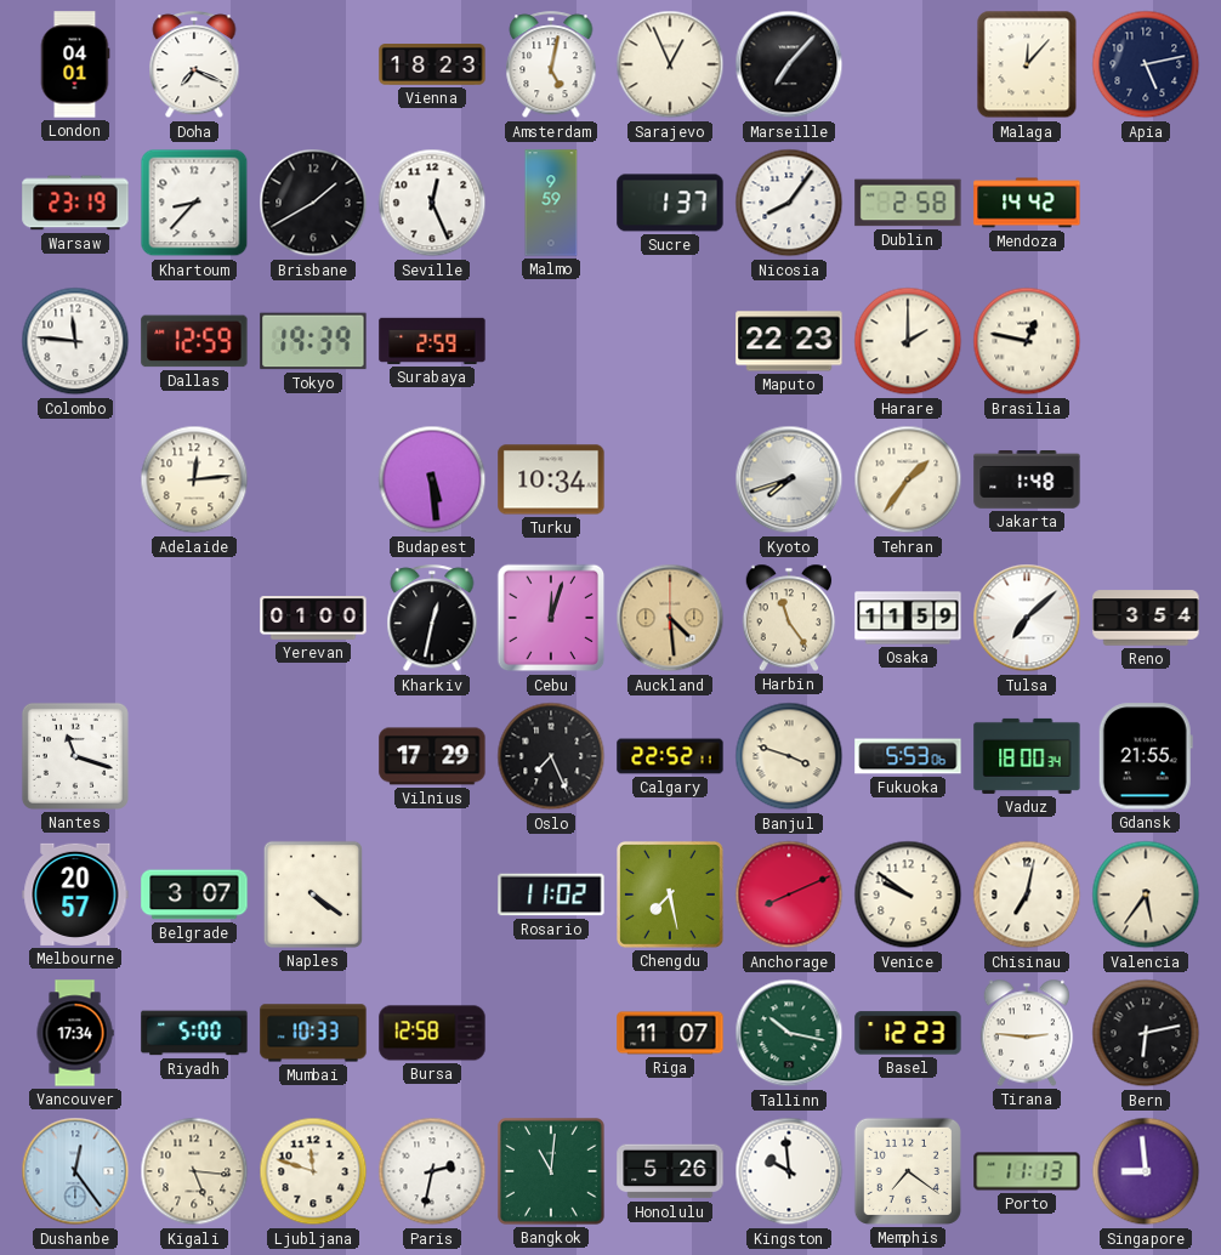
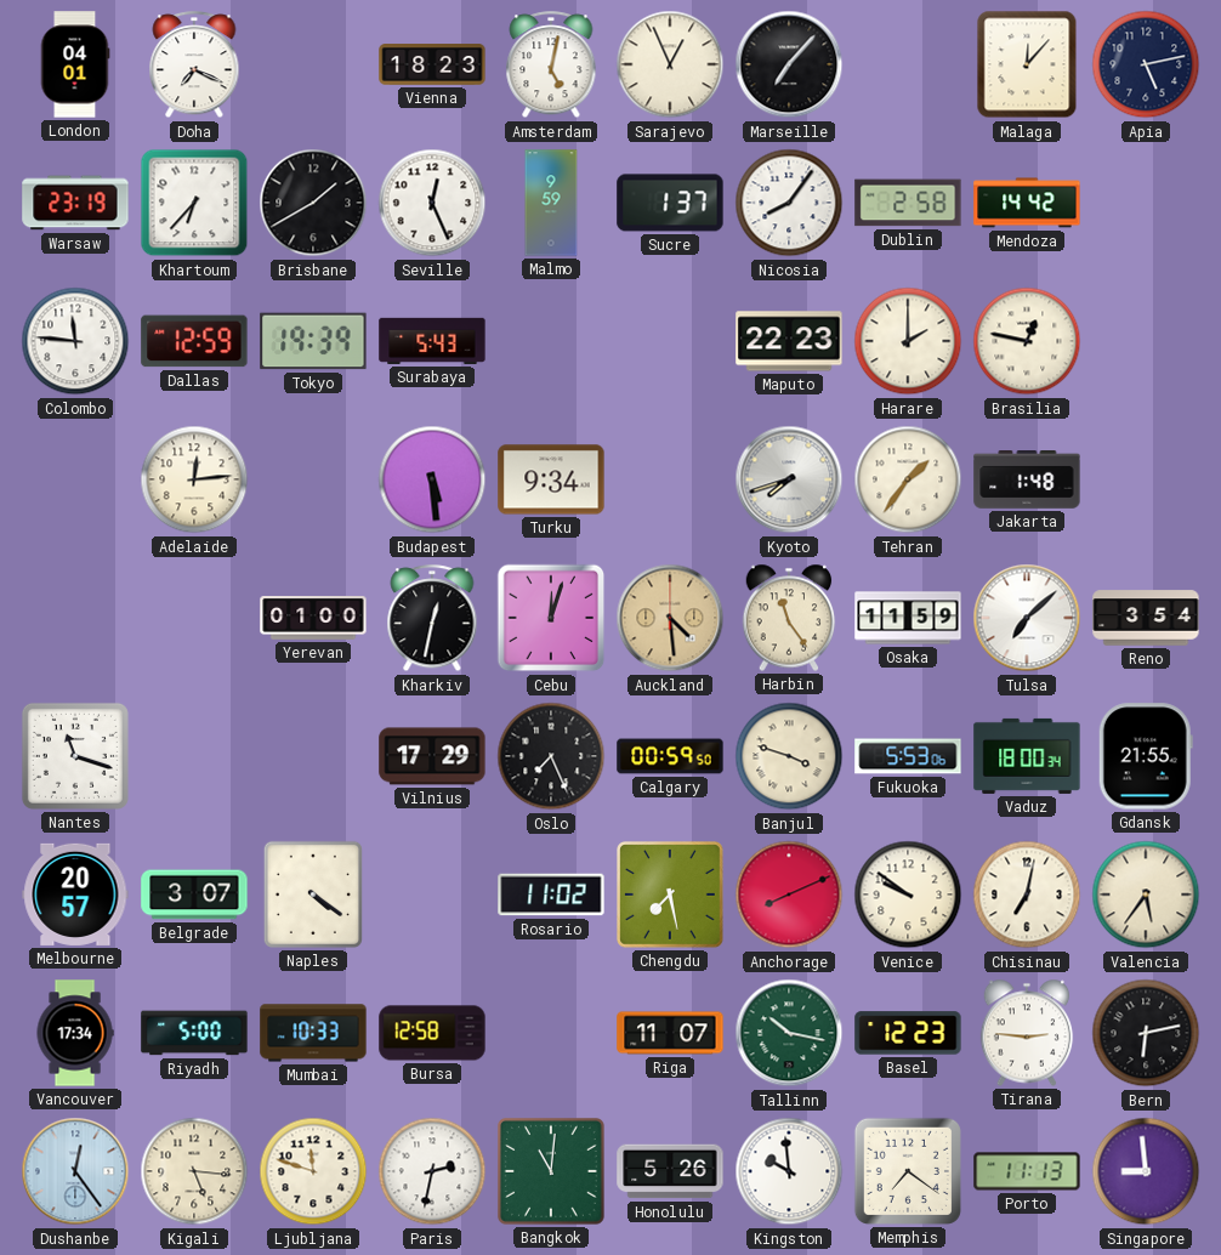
Khartoum: 8:37 -> 6:37 (194, 203)
Surabaya: 2:59 -> 5:43 (432, 341)
Turku: 10:34 -> 9:34 (551, 479)
Calgary: 22:52 -> 00:59 (670, 756)
